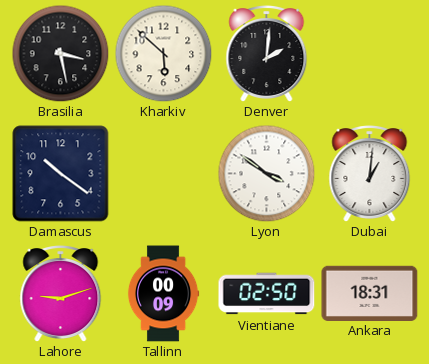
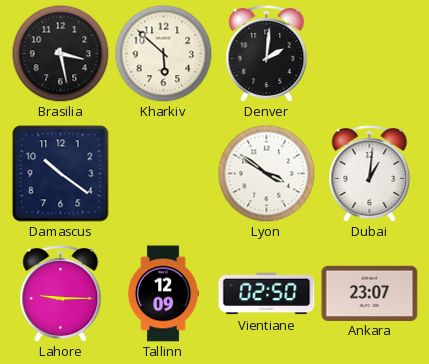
Lahore: 9:12 -> 9:15 (61, 294)
Tallinn: 00:09 -> 12:09 (163, 294)
Ankara: 18:31 -> 23:07 (370, 293)
